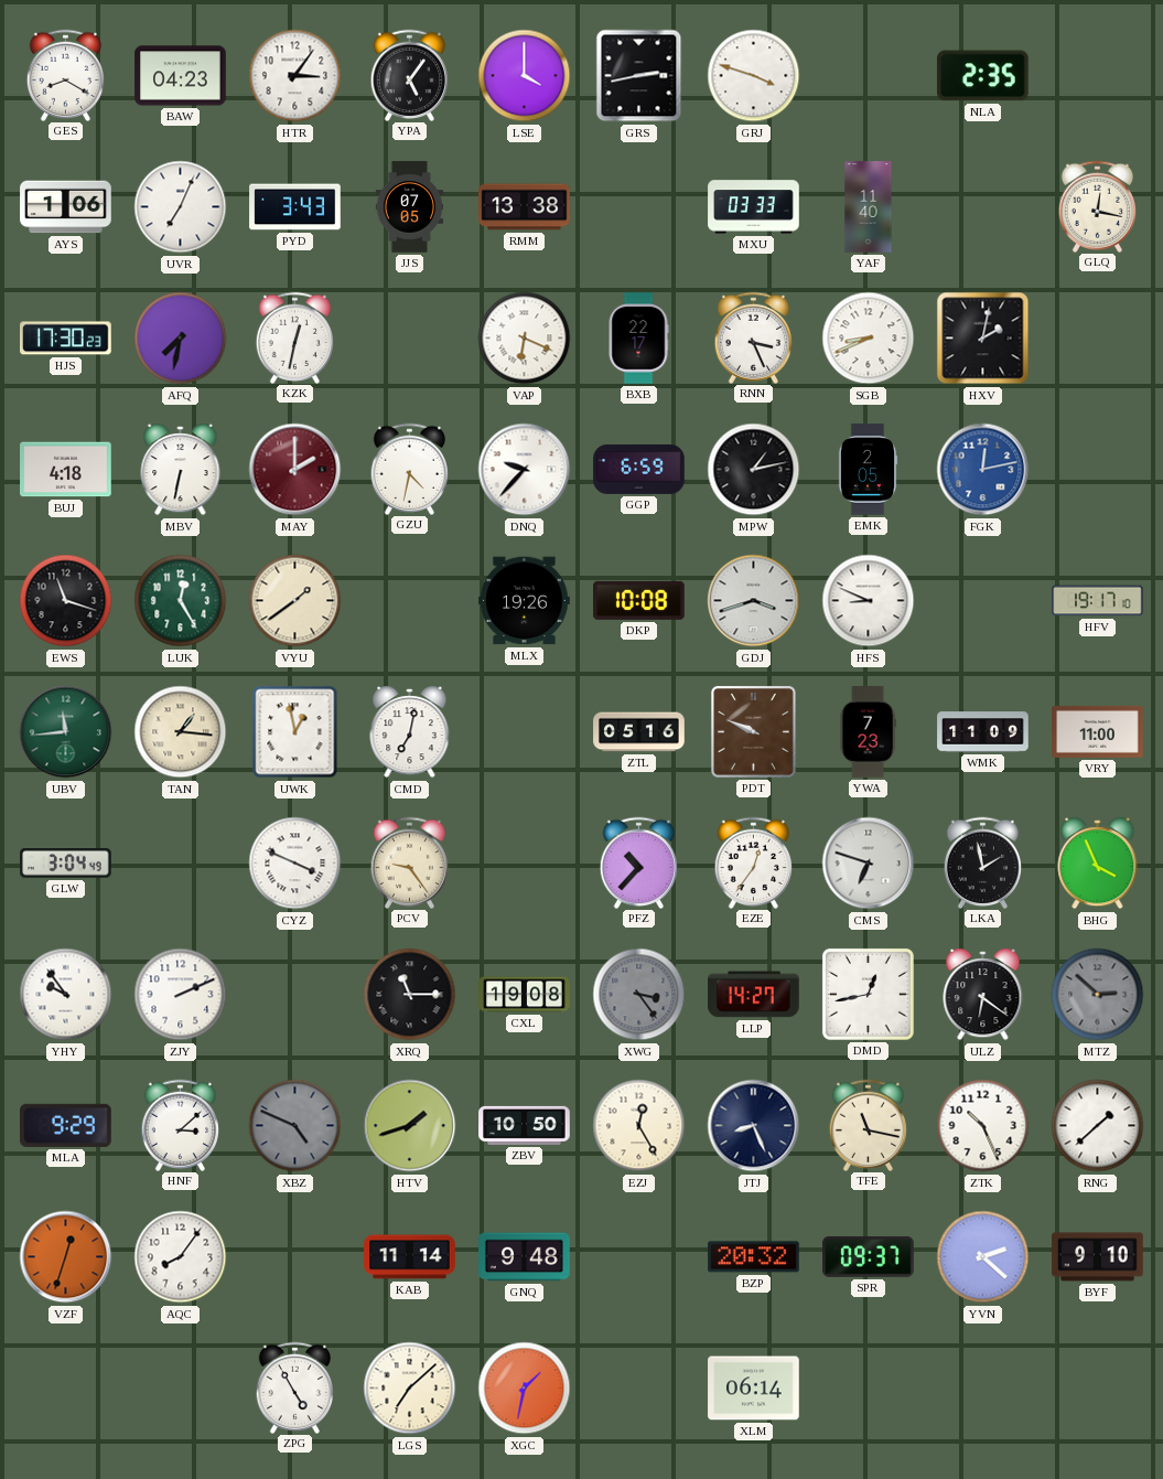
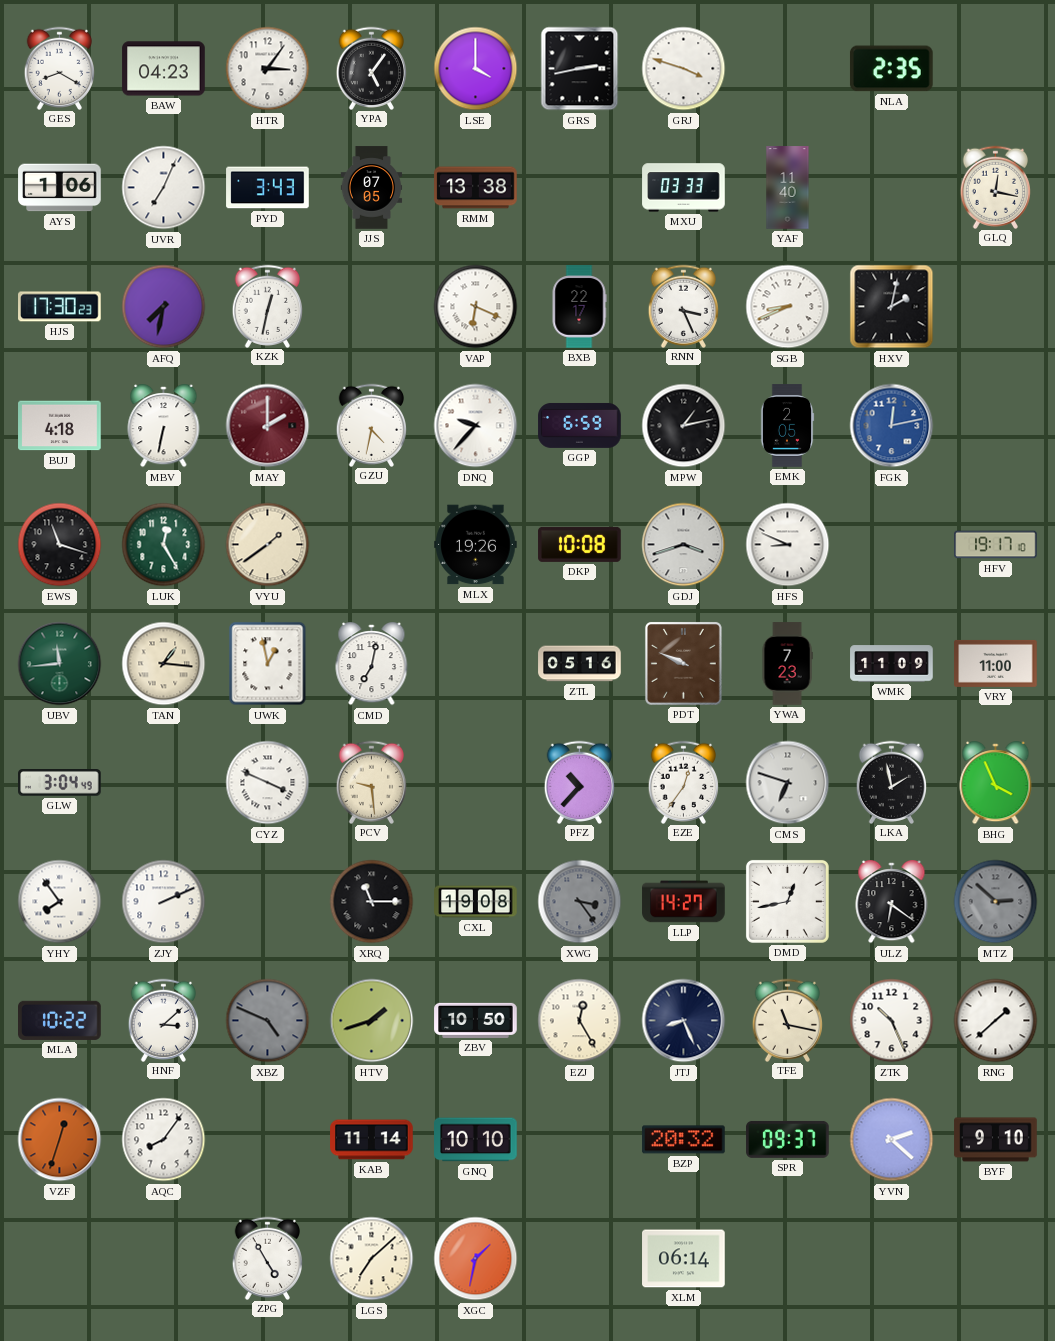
PCV: 9:24 -> 9:29 (372, 782)
YHY: 9:54 -> 7:54 (60, 902)
MLA: 9:29 -> 10:22 (60, 1020)
GNQ: 9:48 -> 10:10 (476, 1140)
